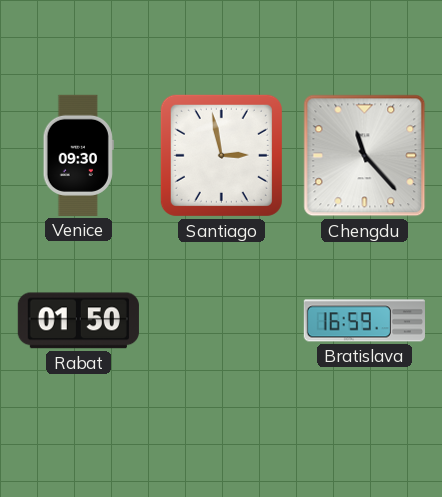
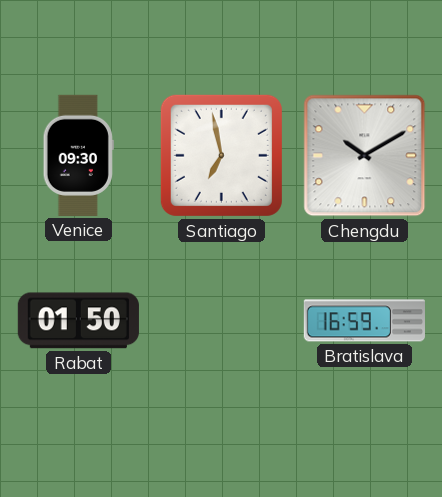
Santiago: 2:58 -> 6:58 (221, 155)
Chengdu: 11:23 -> 10:10 (365, 156)
